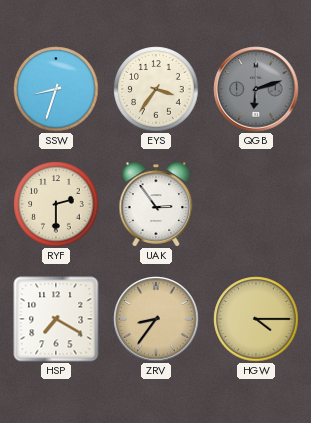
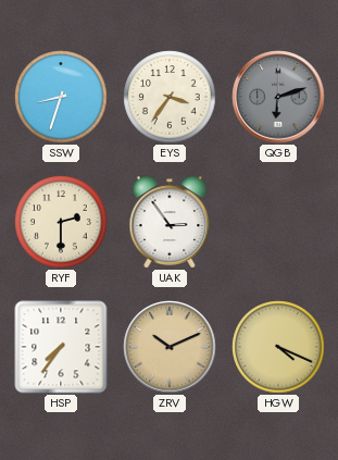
HSP: 7:20 -> 7:36 (61, 347)
ZRV: 8:36 -> 10:11 (170, 347)
HGW: 4:15 -> 4:19 (278, 347)
